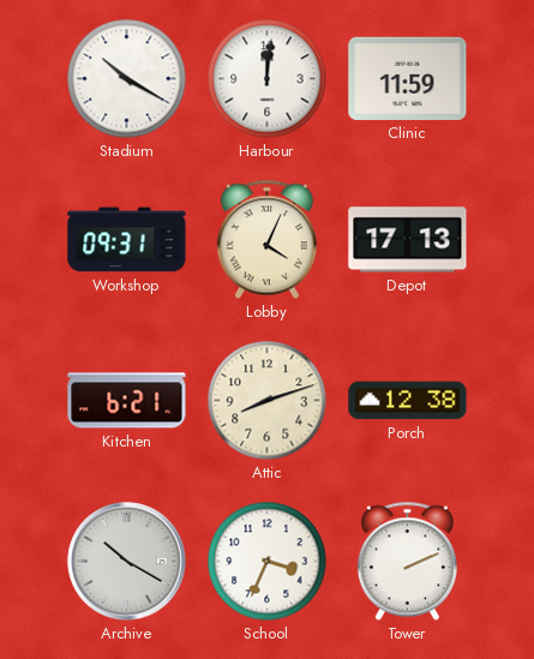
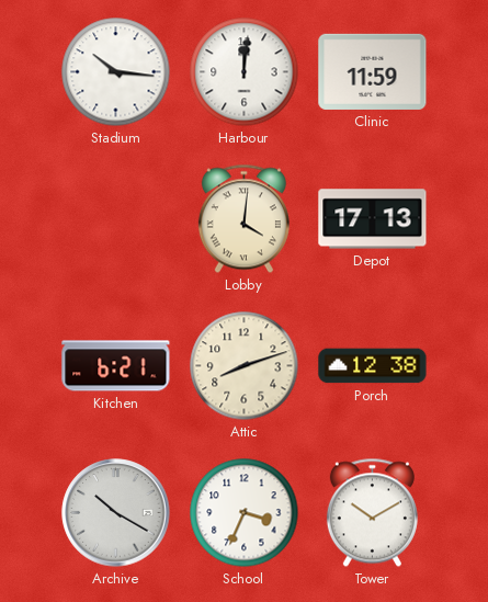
Stadium: 10:20 -> 10:16 (116, 72)
Workshop: 09:31 -> none (127, 240)
Lobby: 4:04 -> 4:01 (243, 219)
Tower: 2:11 -> 10:10 (372, 513)
